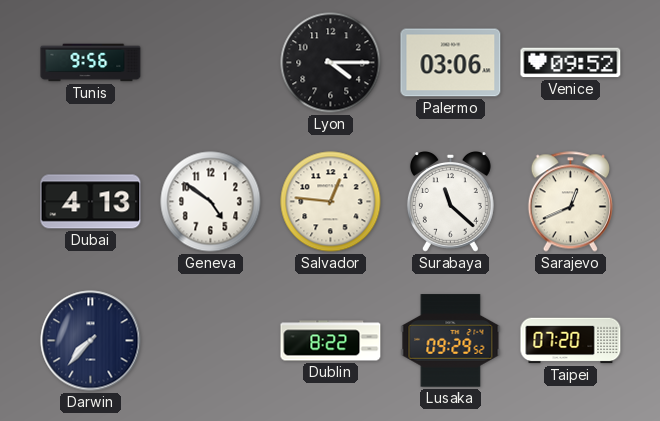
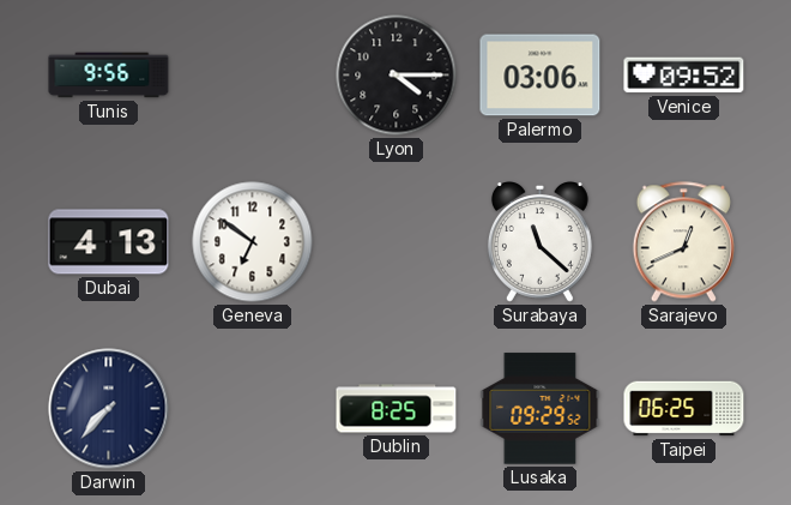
Geneva: 4:51 -> 6:51 (253, 242)
Salvador: 12:46 -> none (331, 202)
Dublin: 8:22 -> 8:25 (397, 409)
Taipei: 07:20 -> 06:25 (684, 409)
